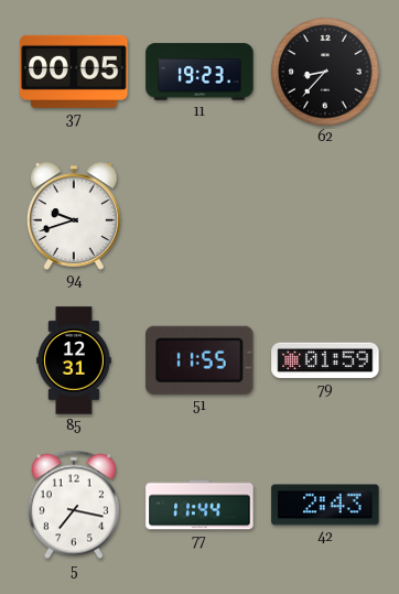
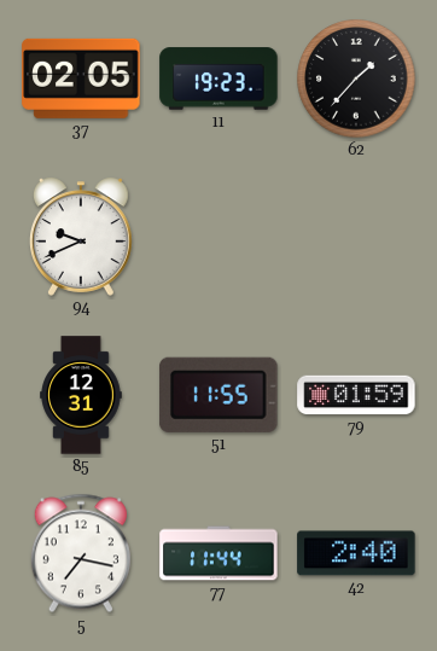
37: 00:05 -> 02:05 (81, 79)
62: 8:37 -> 1:37 (356, 79)
94: 9:42 -> 9:41 (81, 237)
42: 2:43 -> 2:40 (356, 553)
